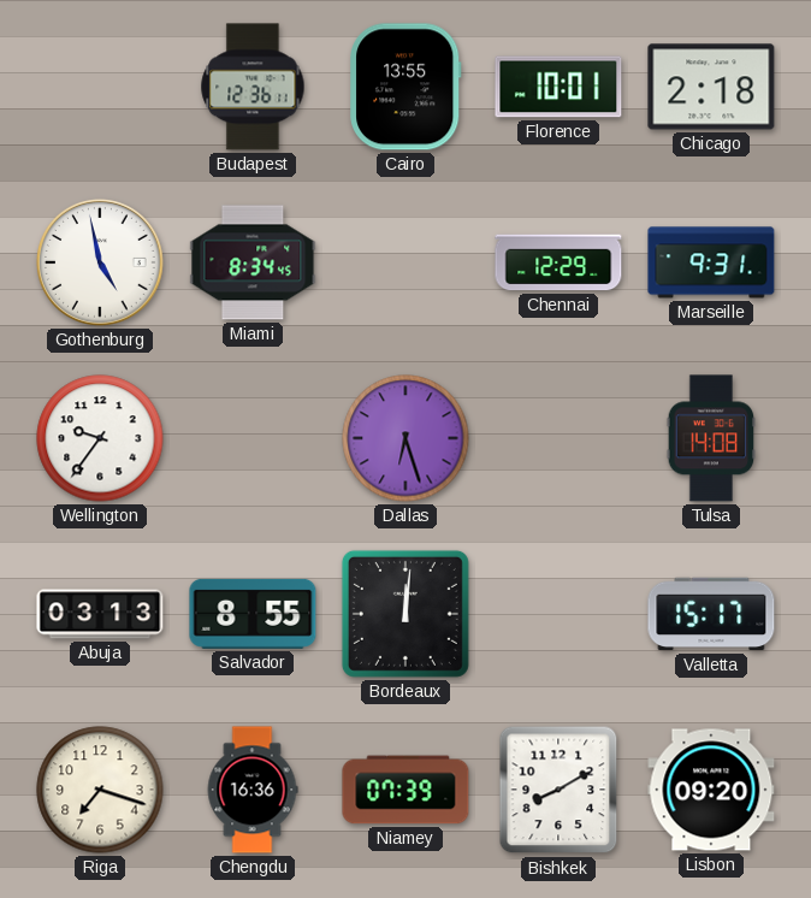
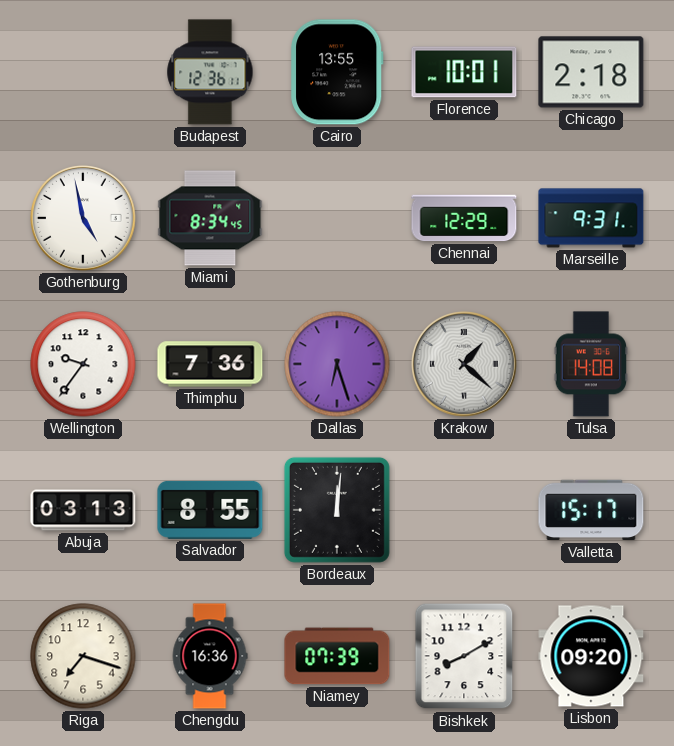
Thimphu: none -> 7:36 (210, 364)
Krakow: none -> 1:22 (464, 364)
